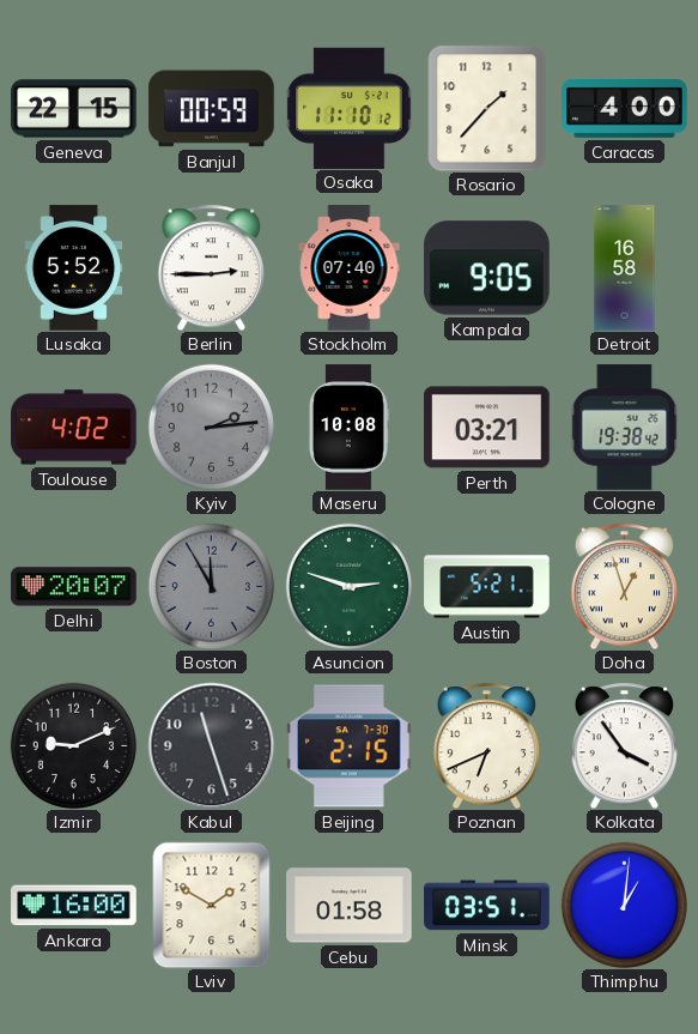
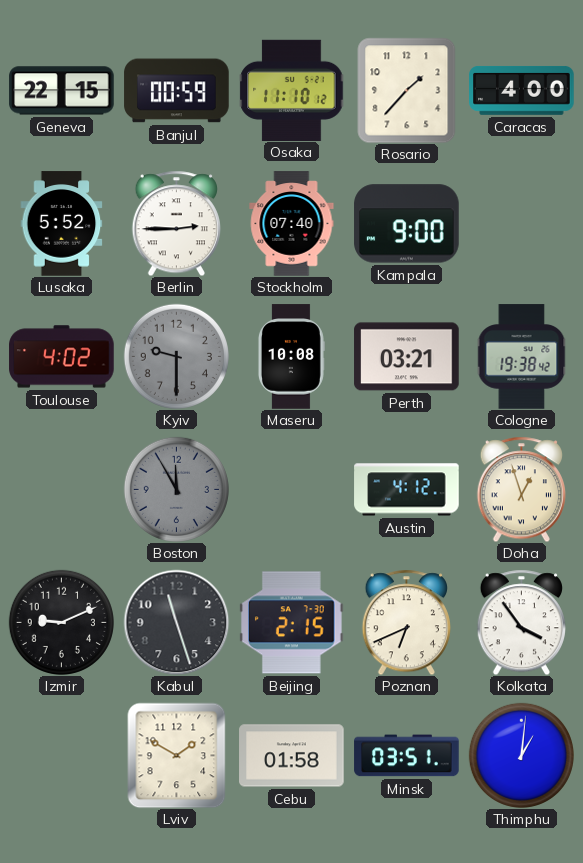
Kampala: 9:05 -> 9:00 (407, 224)
Detroit: 16:58 -> none (625, 268)
Kyiv: 2:14 -> 9:30 (176, 356)
Delhi: 20:07 -> none (74, 587)
Asuncion: 2:48 -> none (348, 586)
Austin: 5:21 -> 4:12 (407, 490)
Ankara: 16:00 -> none (74, 906)
